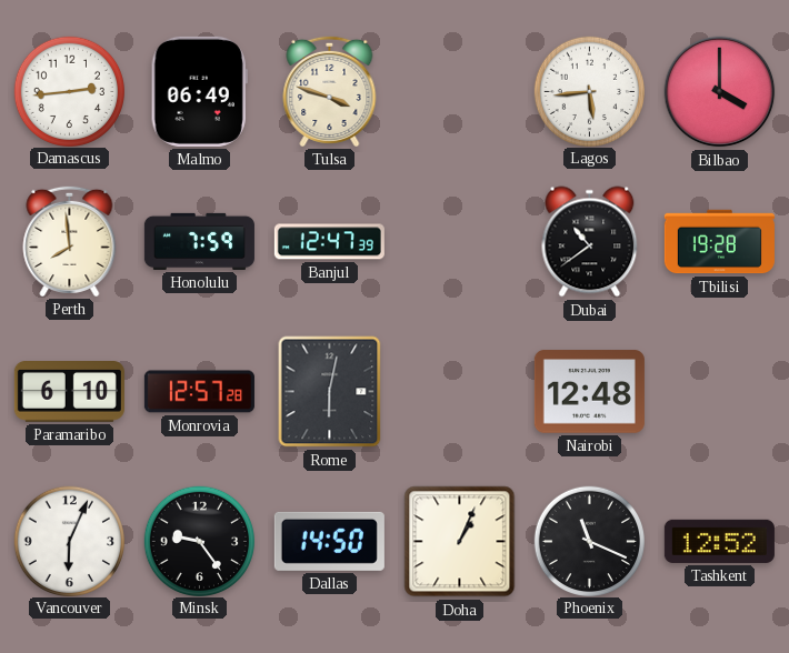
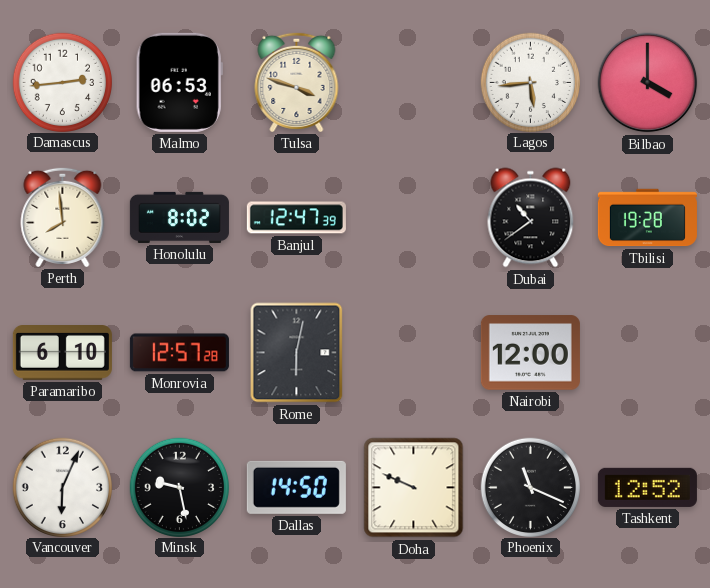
Malmo: 06:49 -> 06:53 (179, 82)
Honolulu: 7:59 -> 8:02 (179, 217)
Nairobi: 12:48 -> 12:00 (530, 353)
Minsk: 9:24 -> 9:28 (179, 487)
Doha: 1:04 -> 9:49 (414, 488)
